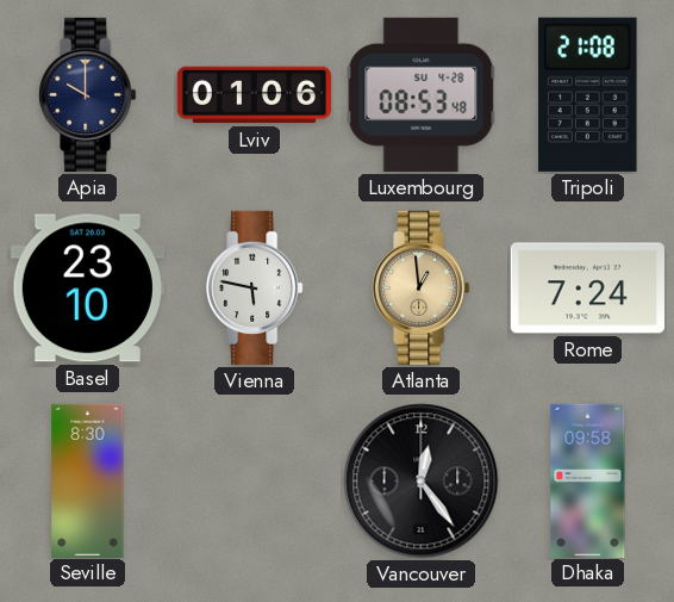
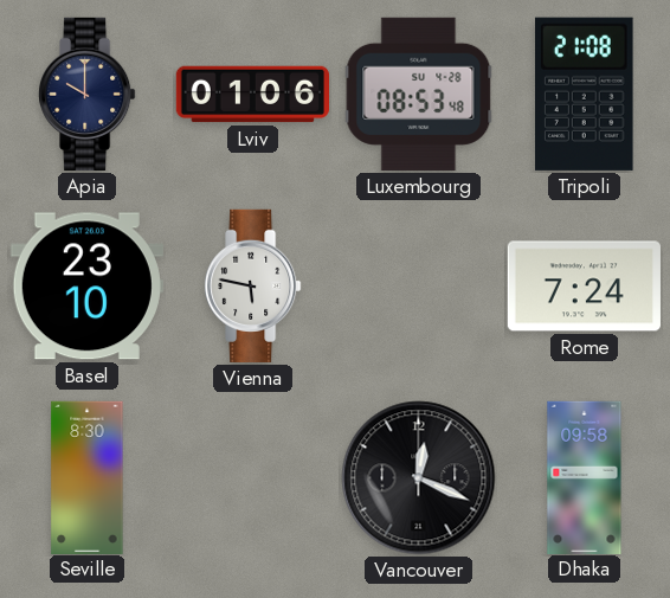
Atlanta: 12:59 -> none (422, 287)
Vancouver: 12:24 -> 12:19 (419, 478)
